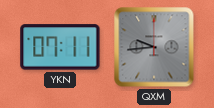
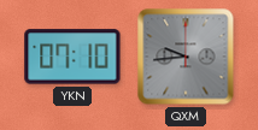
YKN: 07:11 -> 07:10 (72, 57)
